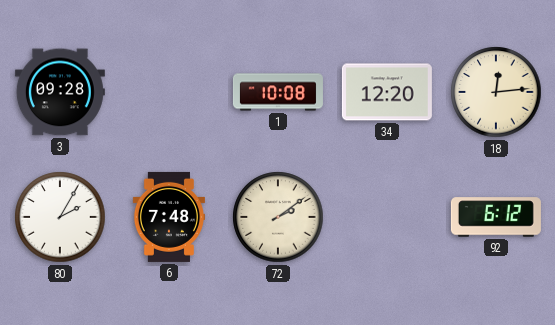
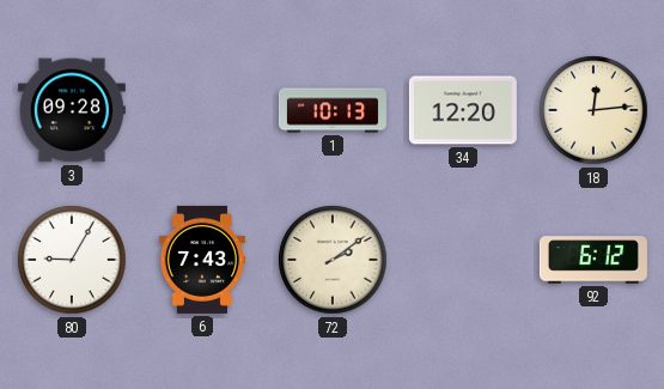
1: 10:08 -> 10:13 (333, 110)
80: 2:05 -> 9:05 (72, 260)
6: 7:48 -> 7:43 (202, 260)
